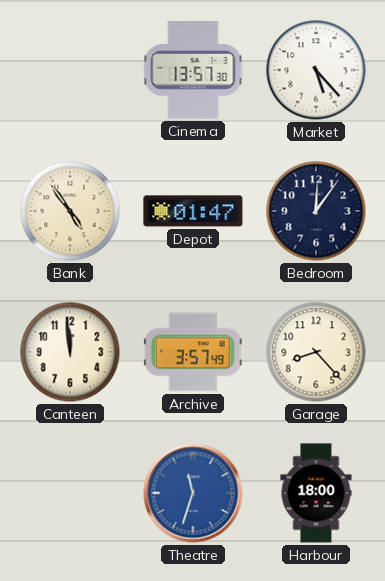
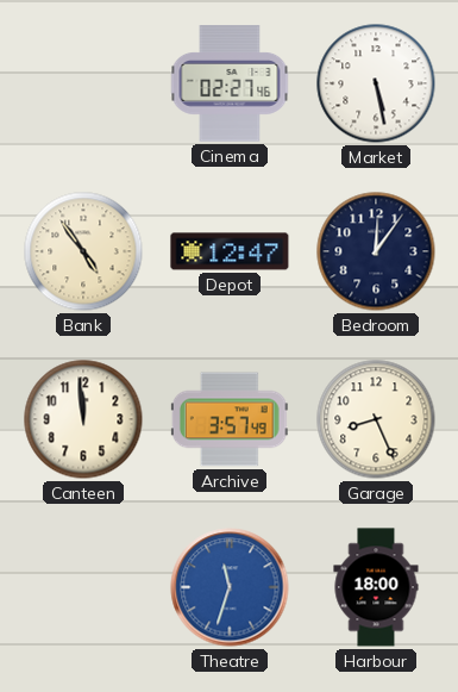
Cinema: 13:57 -> 02:27 (230, 83)
Market: 5:23 -> 5:28 (376, 83)
Depot: 01:47 -> 12:47 (230, 251)
Garage: 8:23 -> 8:26 (376, 419)
